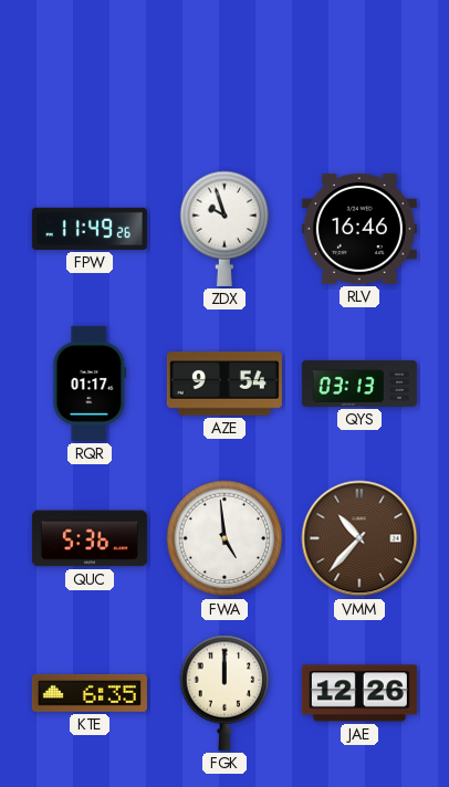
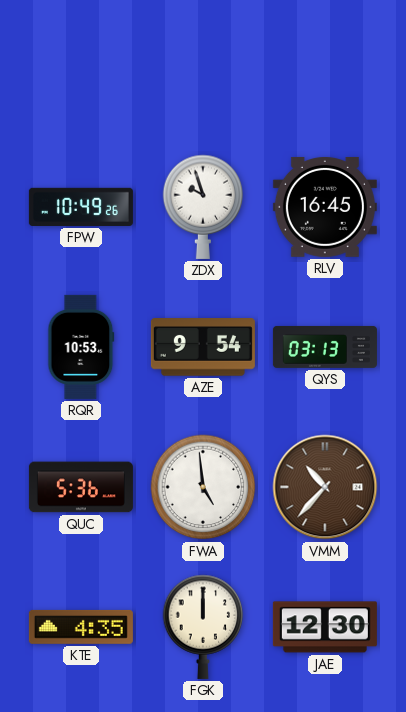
FPW: 11:49 -> 10:49 (81, 207)
RLV: 16:46 -> 16:45 (325, 207)
RQR: 01:17 -> 10:53 (81, 347)
KTE: 6:35 -> 4:35 (81, 627)
JAE: 12:26 -> 12:30 (325, 627)
